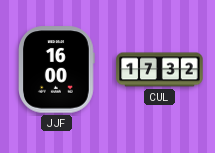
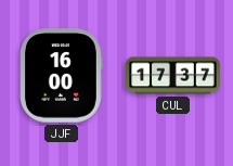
CUL: 17:32 -> 17:37 (173, 76)
